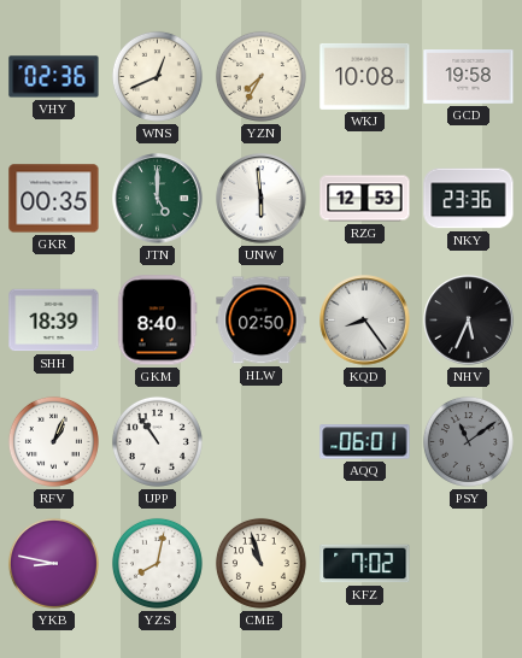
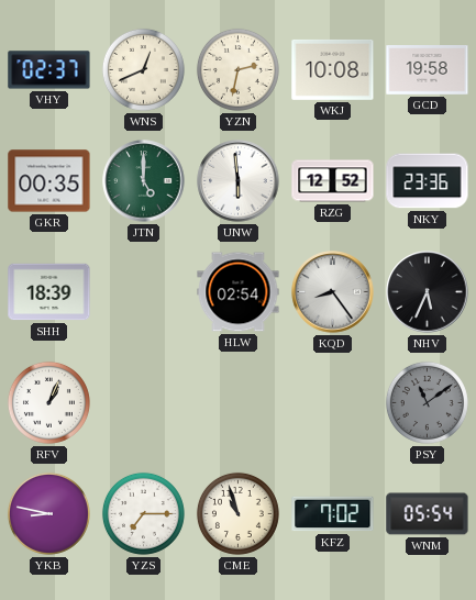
VHY: 02:36 -> 02:37 (49, 70)
YZN: 7:35 -> 2:32 (237, 69)
RZG: 12:53 -> 12:52 (333, 181)
GKM: 8:40 -> none (157, 321)
HLW: 02:50 -> 02:54 (239, 292)
UPP: 10:54 -> none (157, 441)
AQQ: 06:01 -> none (365, 442)
YZS: 8:02 -> 7:15 (143, 513)
WNM: none -> 05:54 (428, 514)
